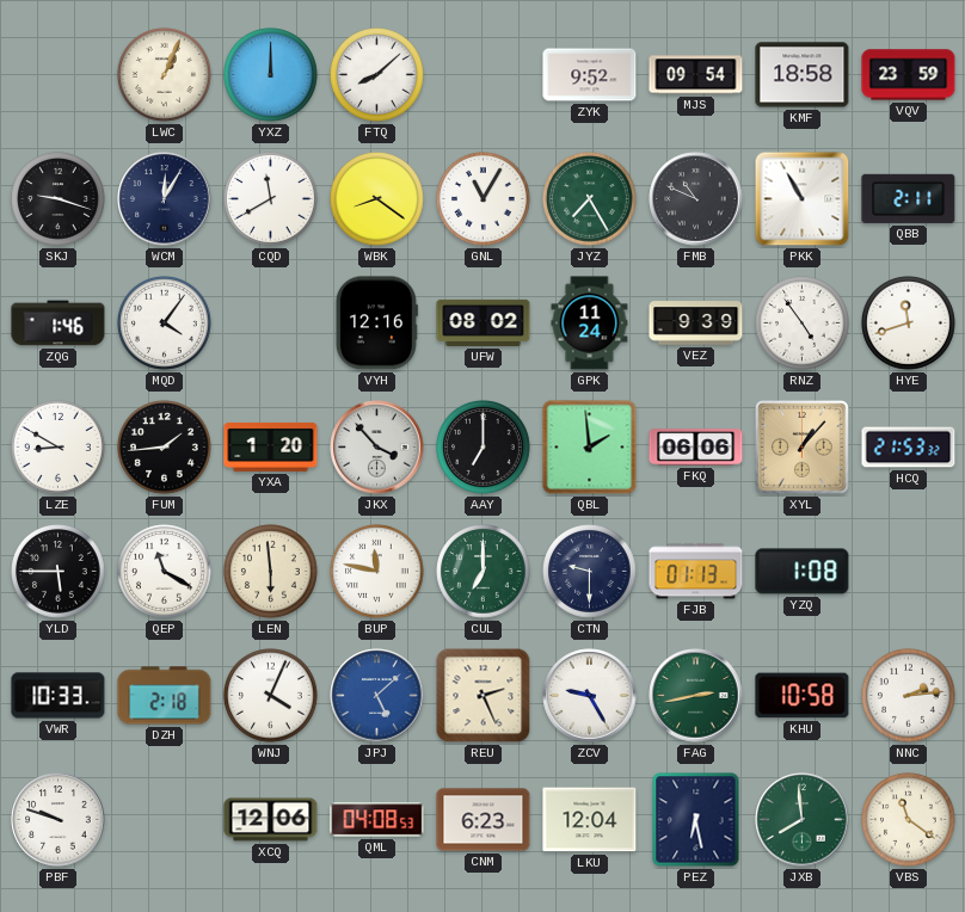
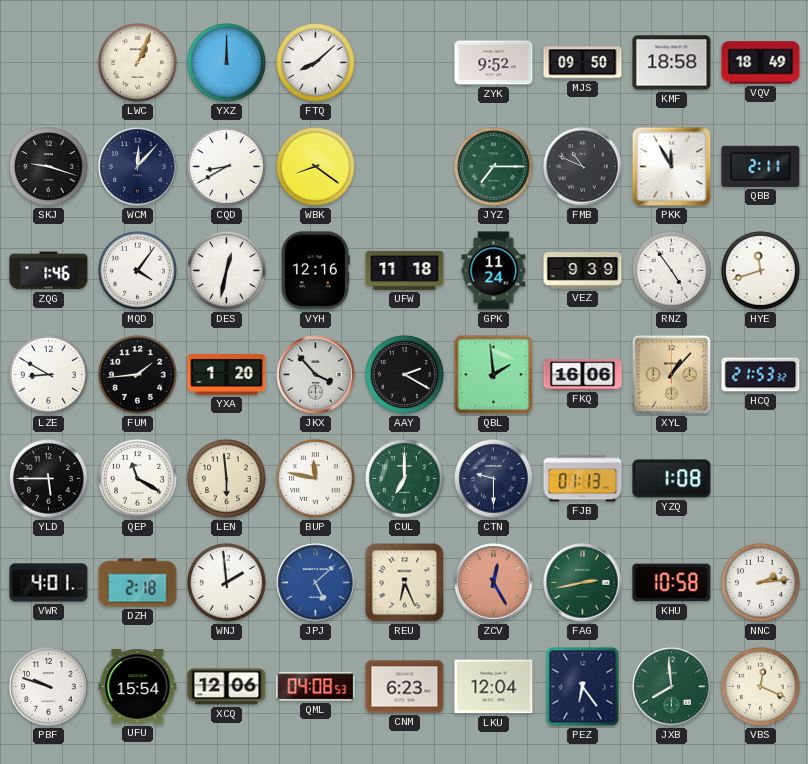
MJS: 09:54 -> 09:50 (583, 63)
VQV: 23:59 -> 18:49 (761, 63)
WCM: 12:05 -> 12:07 (138, 167)
CQD: 11:40 -> 8:40 (227, 167)
GNL: 11:05 -> none (484, 199)
JYZ: 7:25 -> 7:15 (494, 167)
PKK: 10:55 -> 11:55 (672, 167)
DES: none -> 12:32 (227, 271)
UFW: 08:02 -> 11:18 (405, 270)
AAY: 7:00 -> 2:20 (405, 375)
FKQ: 06:06 -> 16:06 (583, 375)
VWR: 10:33 -> 4:01 (49, 583)
WNJ: 4:04 -> 1:59 (227, 583)
REU: 2:26 -> 6:26 (405, 583)
ZCV: 9:25 -> 12:25 (494, 583)
ZCV dial: white -> salmon (494, 583)
UFU: none -> 15:54 (138, 687)
PEZ: 6:28 -> 6:24 (583, 687)
VBS: 11:21 -> 12:19 (761, 687)
